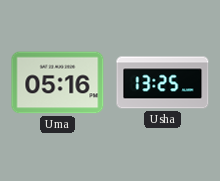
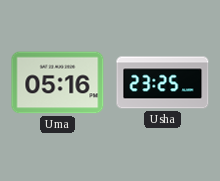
Usha: 13:25 -> 23:25 (163, 83)
